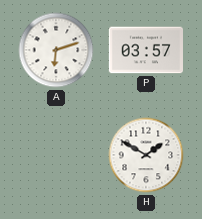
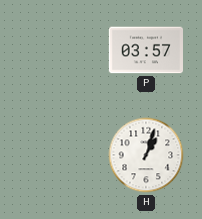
A: 6:12 -> none (56, 50)
H: 1:50 -> 1:03 (146, 155)
